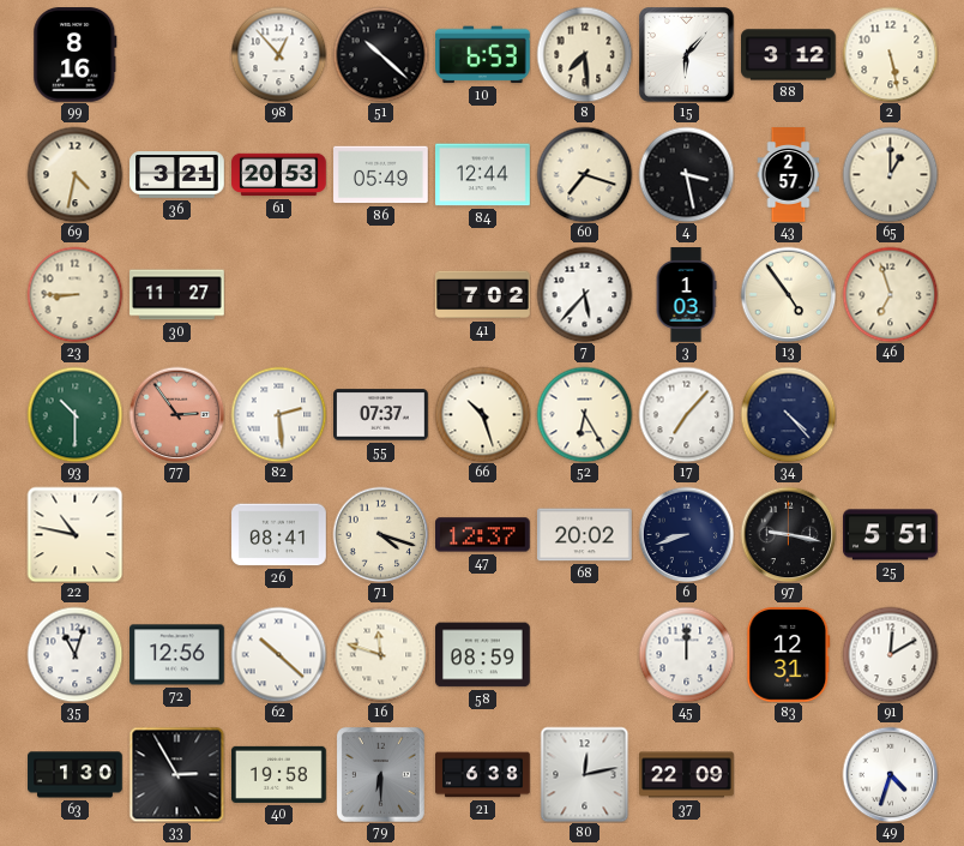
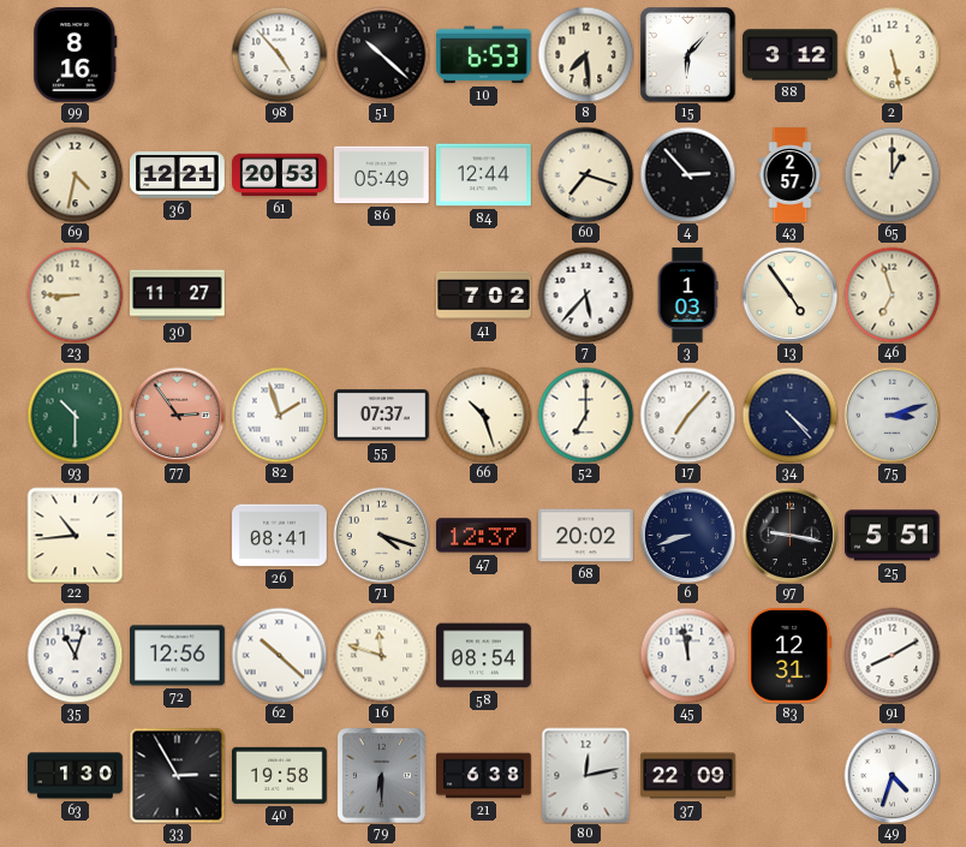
98: 12:53 -> 4:53 (279, 54)
36: 3:21 -> 12:21 (178, 175)
4: 3:28 -> 2:53 (687, 174)
82: 2:29 -> 1:57 (279, 414)
52: 6:25 -> 7:00 (585, 414)
75: none -> 3:12 (892, 414)
22: 10:47 -> 10:44 (74, 535)
58: 08:59 -> 08:54 (484, 656)
45: 12:00 -> 11:58 (687, 655)
91: 12:10 -> 8:10 (892, 655)
